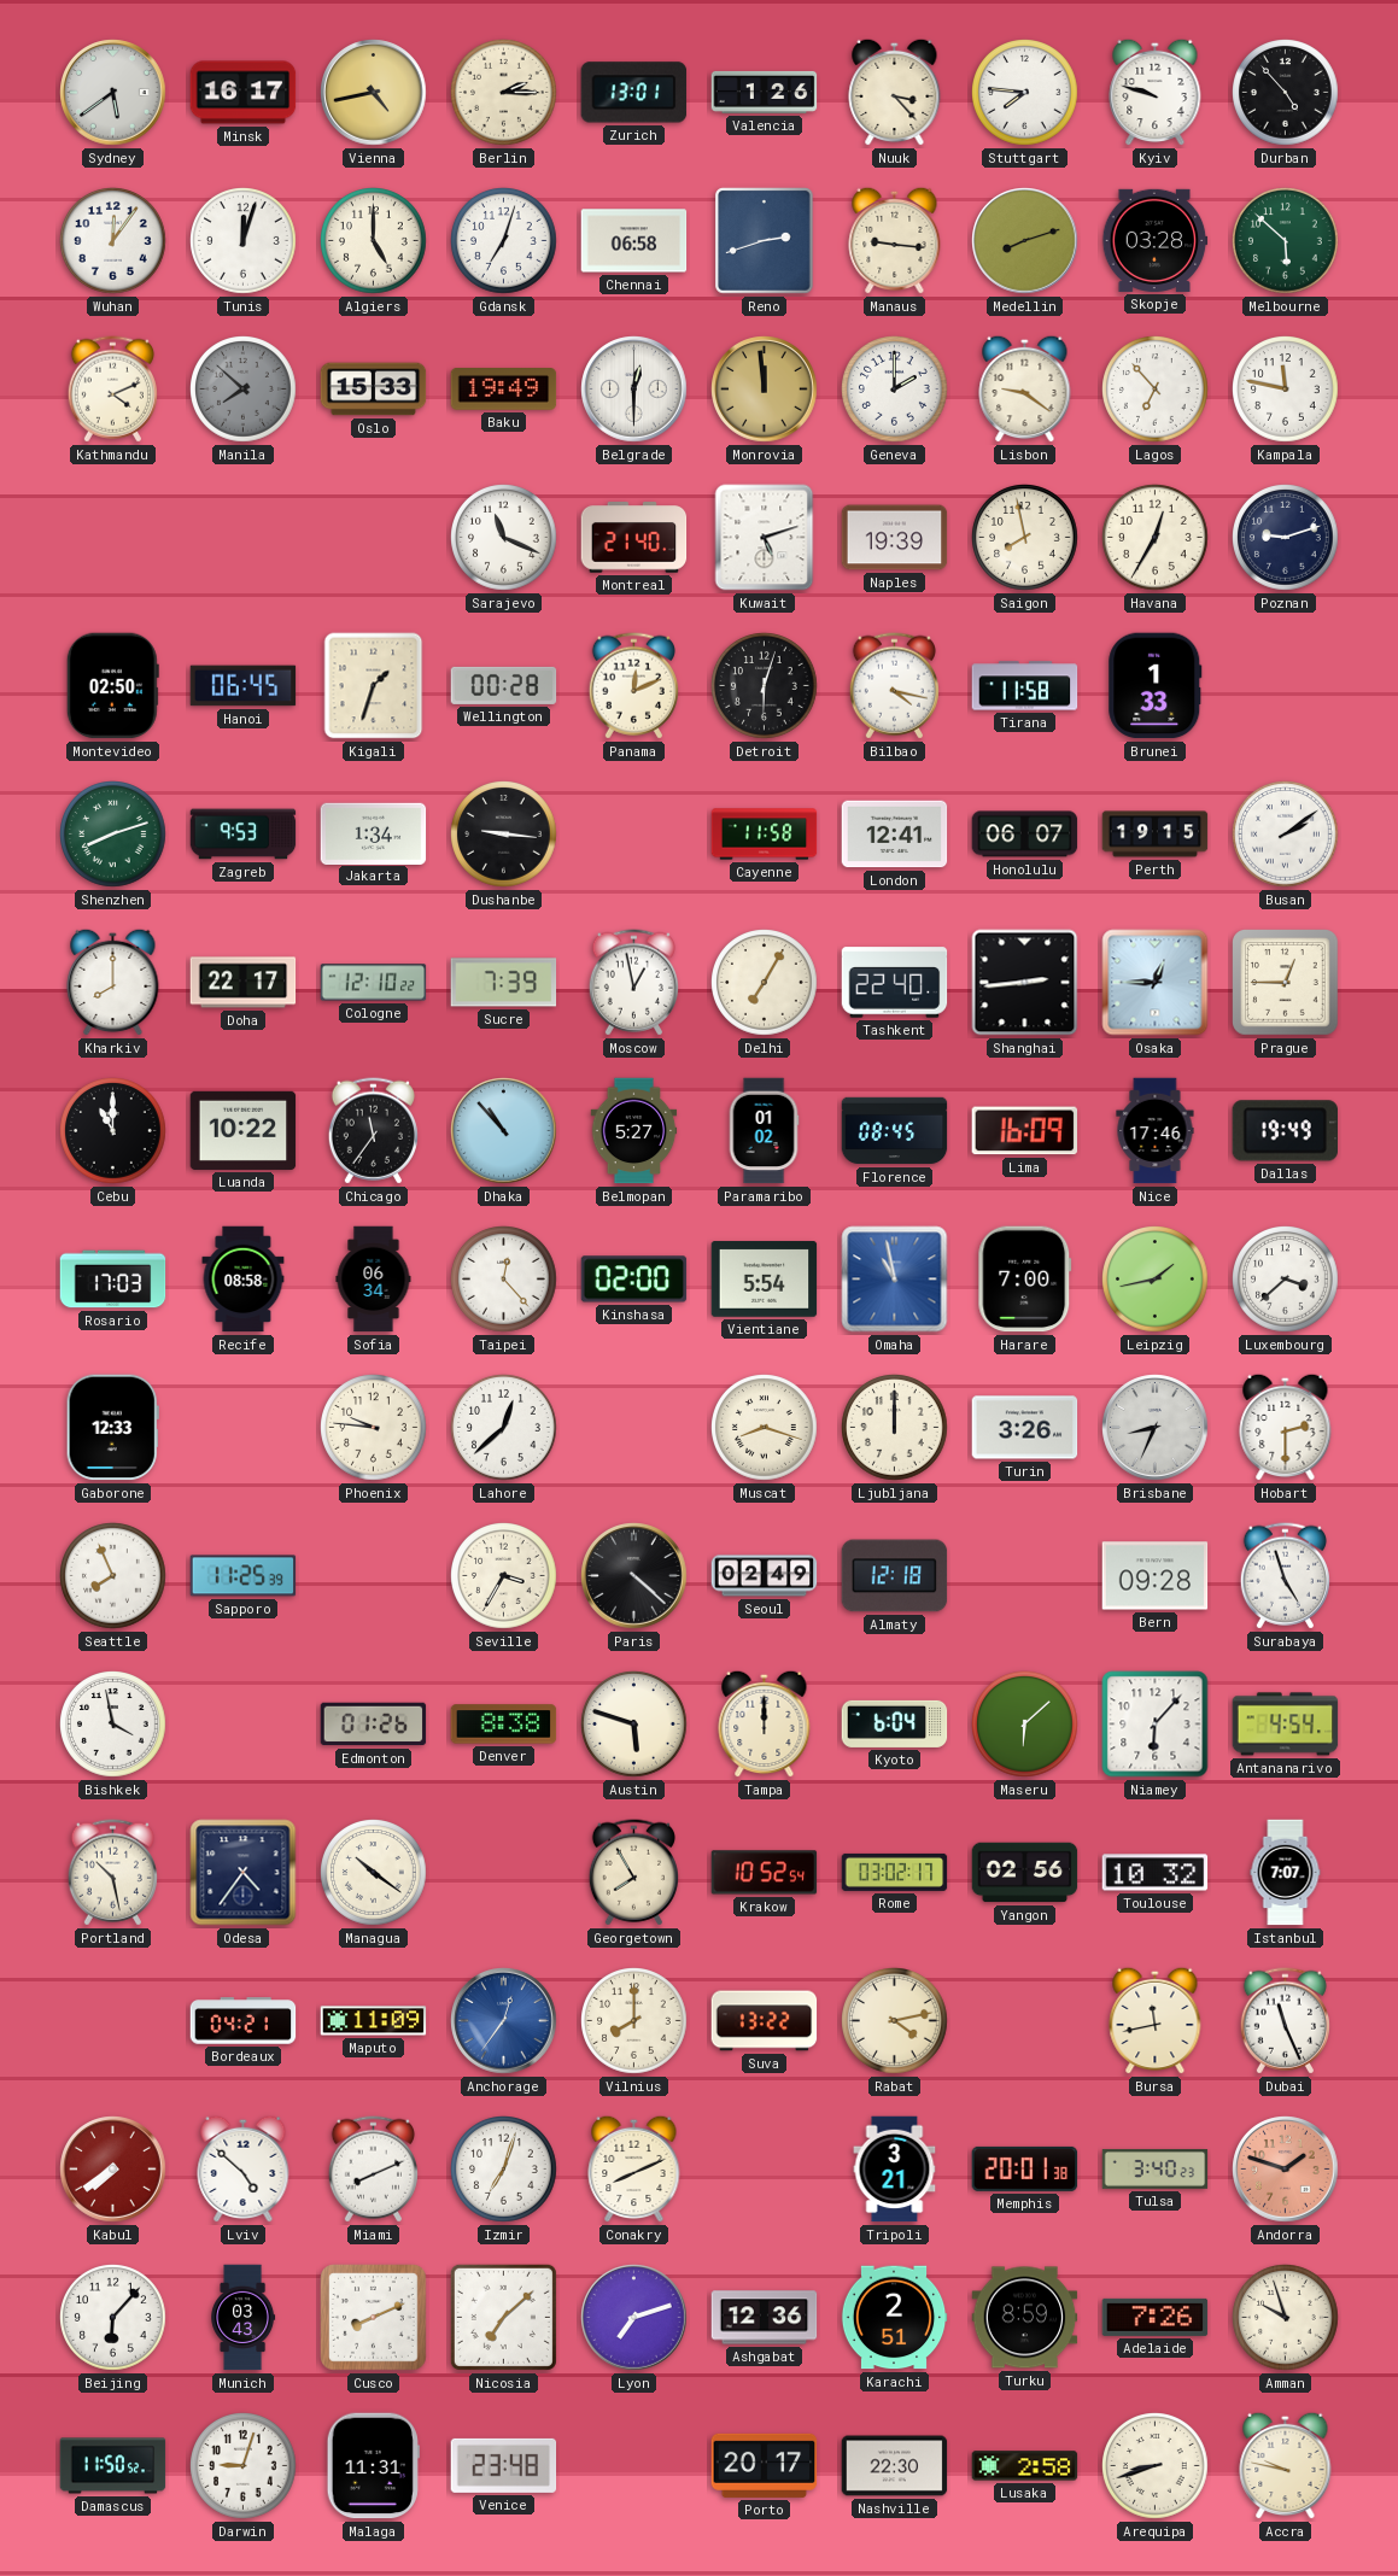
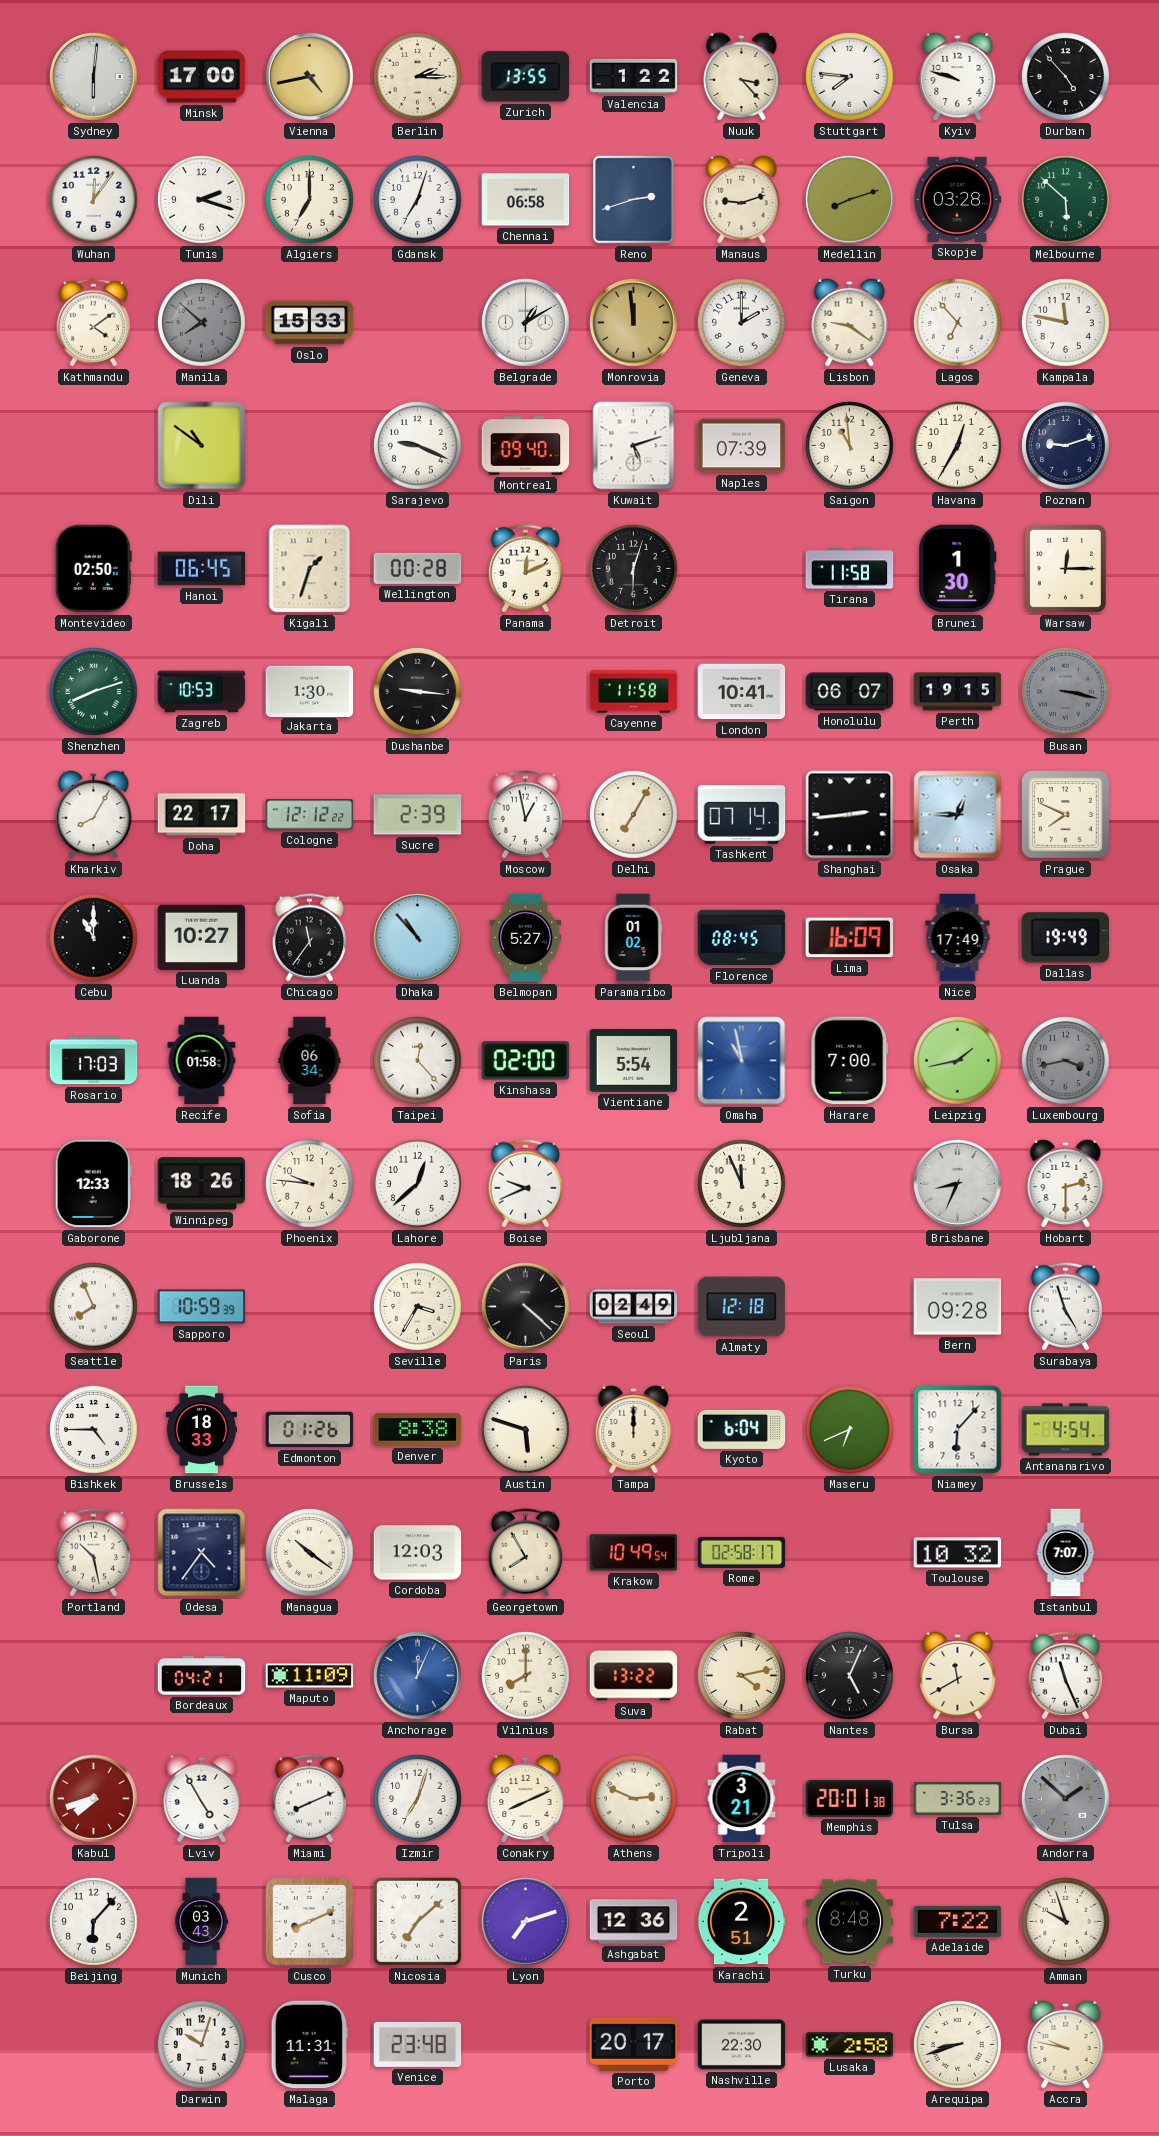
Sydney: 5:39 -> 6:01 (94, 77)
Minsk: 16:17 -> 17:00 (202, 77)
Zurich: 13:01 -> 13:55 (526, 77)
Valencia: 1:26 -> 1:22 (634, 76)
Tunis: 12:03 -> 2:18 (202, 200)
Algiers: 5:00 -> 7:00 (310, 200)
Manaus: 9:16 -> 9:12 (742, 199)
Kathmandu: 4:11 -> 4:09 (93, 323)
Baku: 19:49 -> none (504, 390)
Belgrade: 12:30 -> 1:10 (526, 323)
Dili: none -> 10:51 (202, 446)
Sarajevo: 11:19 -> 9:19 (418, 446)
Montreal: 21:40 -> 09:40 (526, 446)
Naples: 19:39 -> 07:39 (742, 446)
Saigon: 7:58 -> 10:59 (850, 446)
Bilbao: 4:17 -> none (894, 686)
Brunei: 1:33 -> 1:30 (958, 569)
Warsaw: none -> 12:15 (1065, 568)
Zagreb: 9:53 -> 10:53 (202, 692)
Jakarta: 1:34 -> 1:30 (310, 691)
London: 12:41 -> 10:41 (742, 692)
Busan: 2:09 -> 3:17 (1066, 692)
Busan dial: white -> grey (1066, 692)
Kharkiv: 8:00 -> 8:05 (94, 814)
Cologne: 12:10 -> 12:12 (310, 815)
Sucre: 7:39 -> 2:39 (418, 815)
Tashkent: 22:40 -> 07:14 (742, 815)
Prague: 12:45 -> 7:49 (1066, 815)
Luanda: 10:22 -> 10:27 (202, 937)
Nice: 17:46 -> 17:49 (958, 938)
Recife: 08:58 -> 01:58 (202, 1061)
Luxembourg: 3:38 -> 3:43 (1066, 1061)
Luxembourg dial: white -> grey (1066, 1061)
Winnipeg: none -> 18:26 (202, 1184)
Boise: none -> 9:41 (525, 1184)
Muscat: 8:18 -> none (765, 1428)
Ljubljana: 12:00 -> 11:56 (742, 1184)
Turin: 3:26 -> none (1025, 1428)
Sapporo: 11:25 -> 10:59 (202, 1307)
Bishkek: 3:58 -> 4:45 (94, 1430)
Brussels: none -> 18:33 (201, 1430)
Maseru: 6:08 -> 6:41 (850, 1430)
Cordoba: none -> 12:03 (418, 1553)
Krakow: 10:52 -> 10:49 (634, 1553)
Rome: 03:02 -> 02:58 (742, 1552)
Yangon: 02:56 -> none (1025, 1873)
Anchorage: 12:36 -> 12:04 (418, 1676)
Nantes: none -> 5:04 (850, 1676)
Bursa: 11:43 -> 11:40 (958, 1675)
Kabul: 7:39 -> 7:42 (94, 1799)
Lviv: 4:52 -> 4:55 (202, 1798)
Athens: none -> 2:49 (634, 1799)
Tulsa: 3:40 -> 3:36 (958, 1799)
Andorra: 1:48 -> 1:52 (1066, 1799)
Andorra dial: salmon -> grey (1066, 1799)
Turku: 8:59 -> 8:48 (850, 1922)
Adelaide: 7:26 -> 7:22 (958, 1921)
Damascus: 11:50 -> none (113, 2466)
Darwin: 9:03 -> 10:03 (202, 2045)
